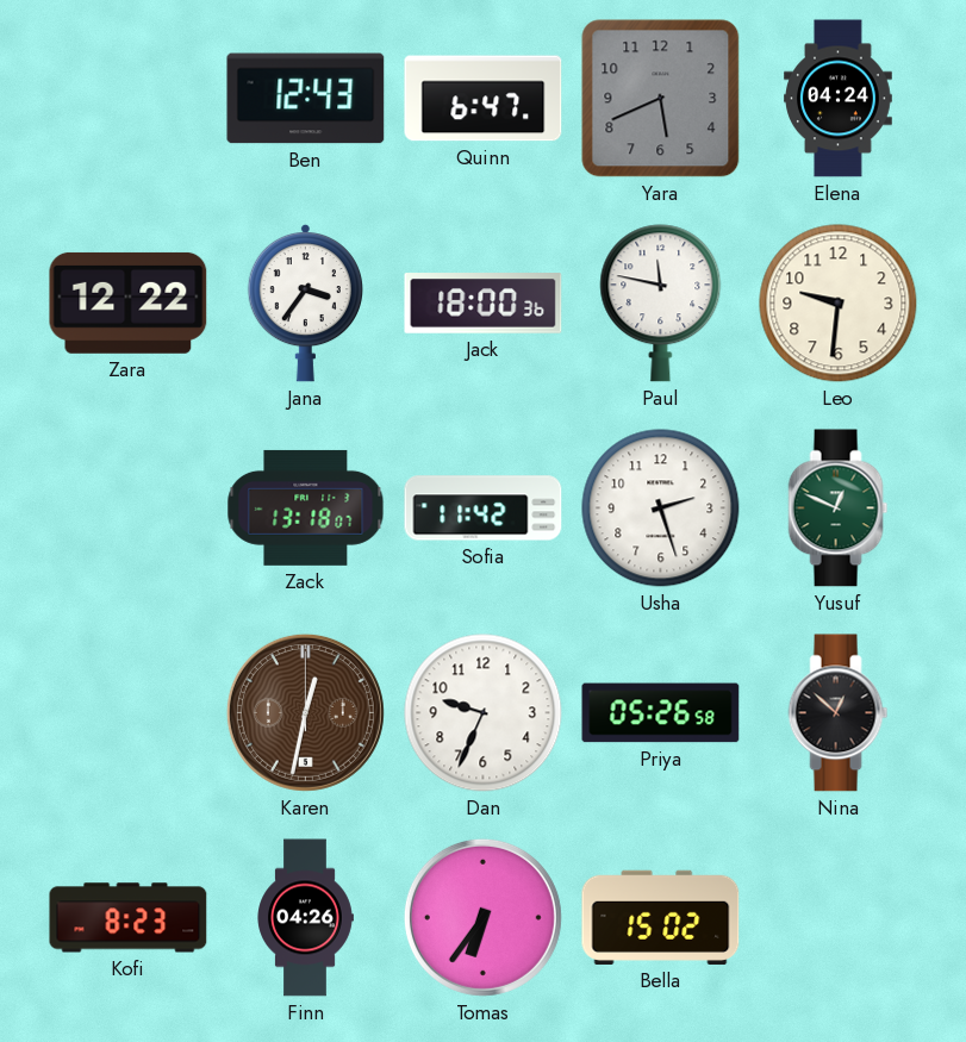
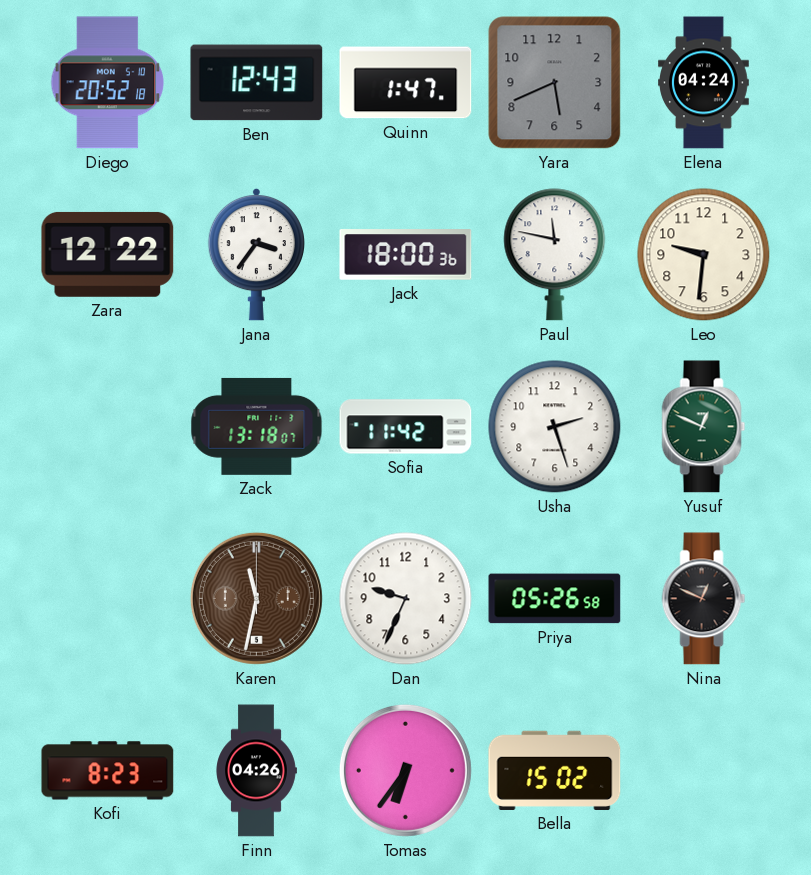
Diego: none -> 20:52 (108, 83)
Quinn: 6:47 -> 1:47 (406, 83)
Karen: 12:32 -> 11:32 (256, 598)
Nina: 12:52 -> 12:49 (704, 599)
